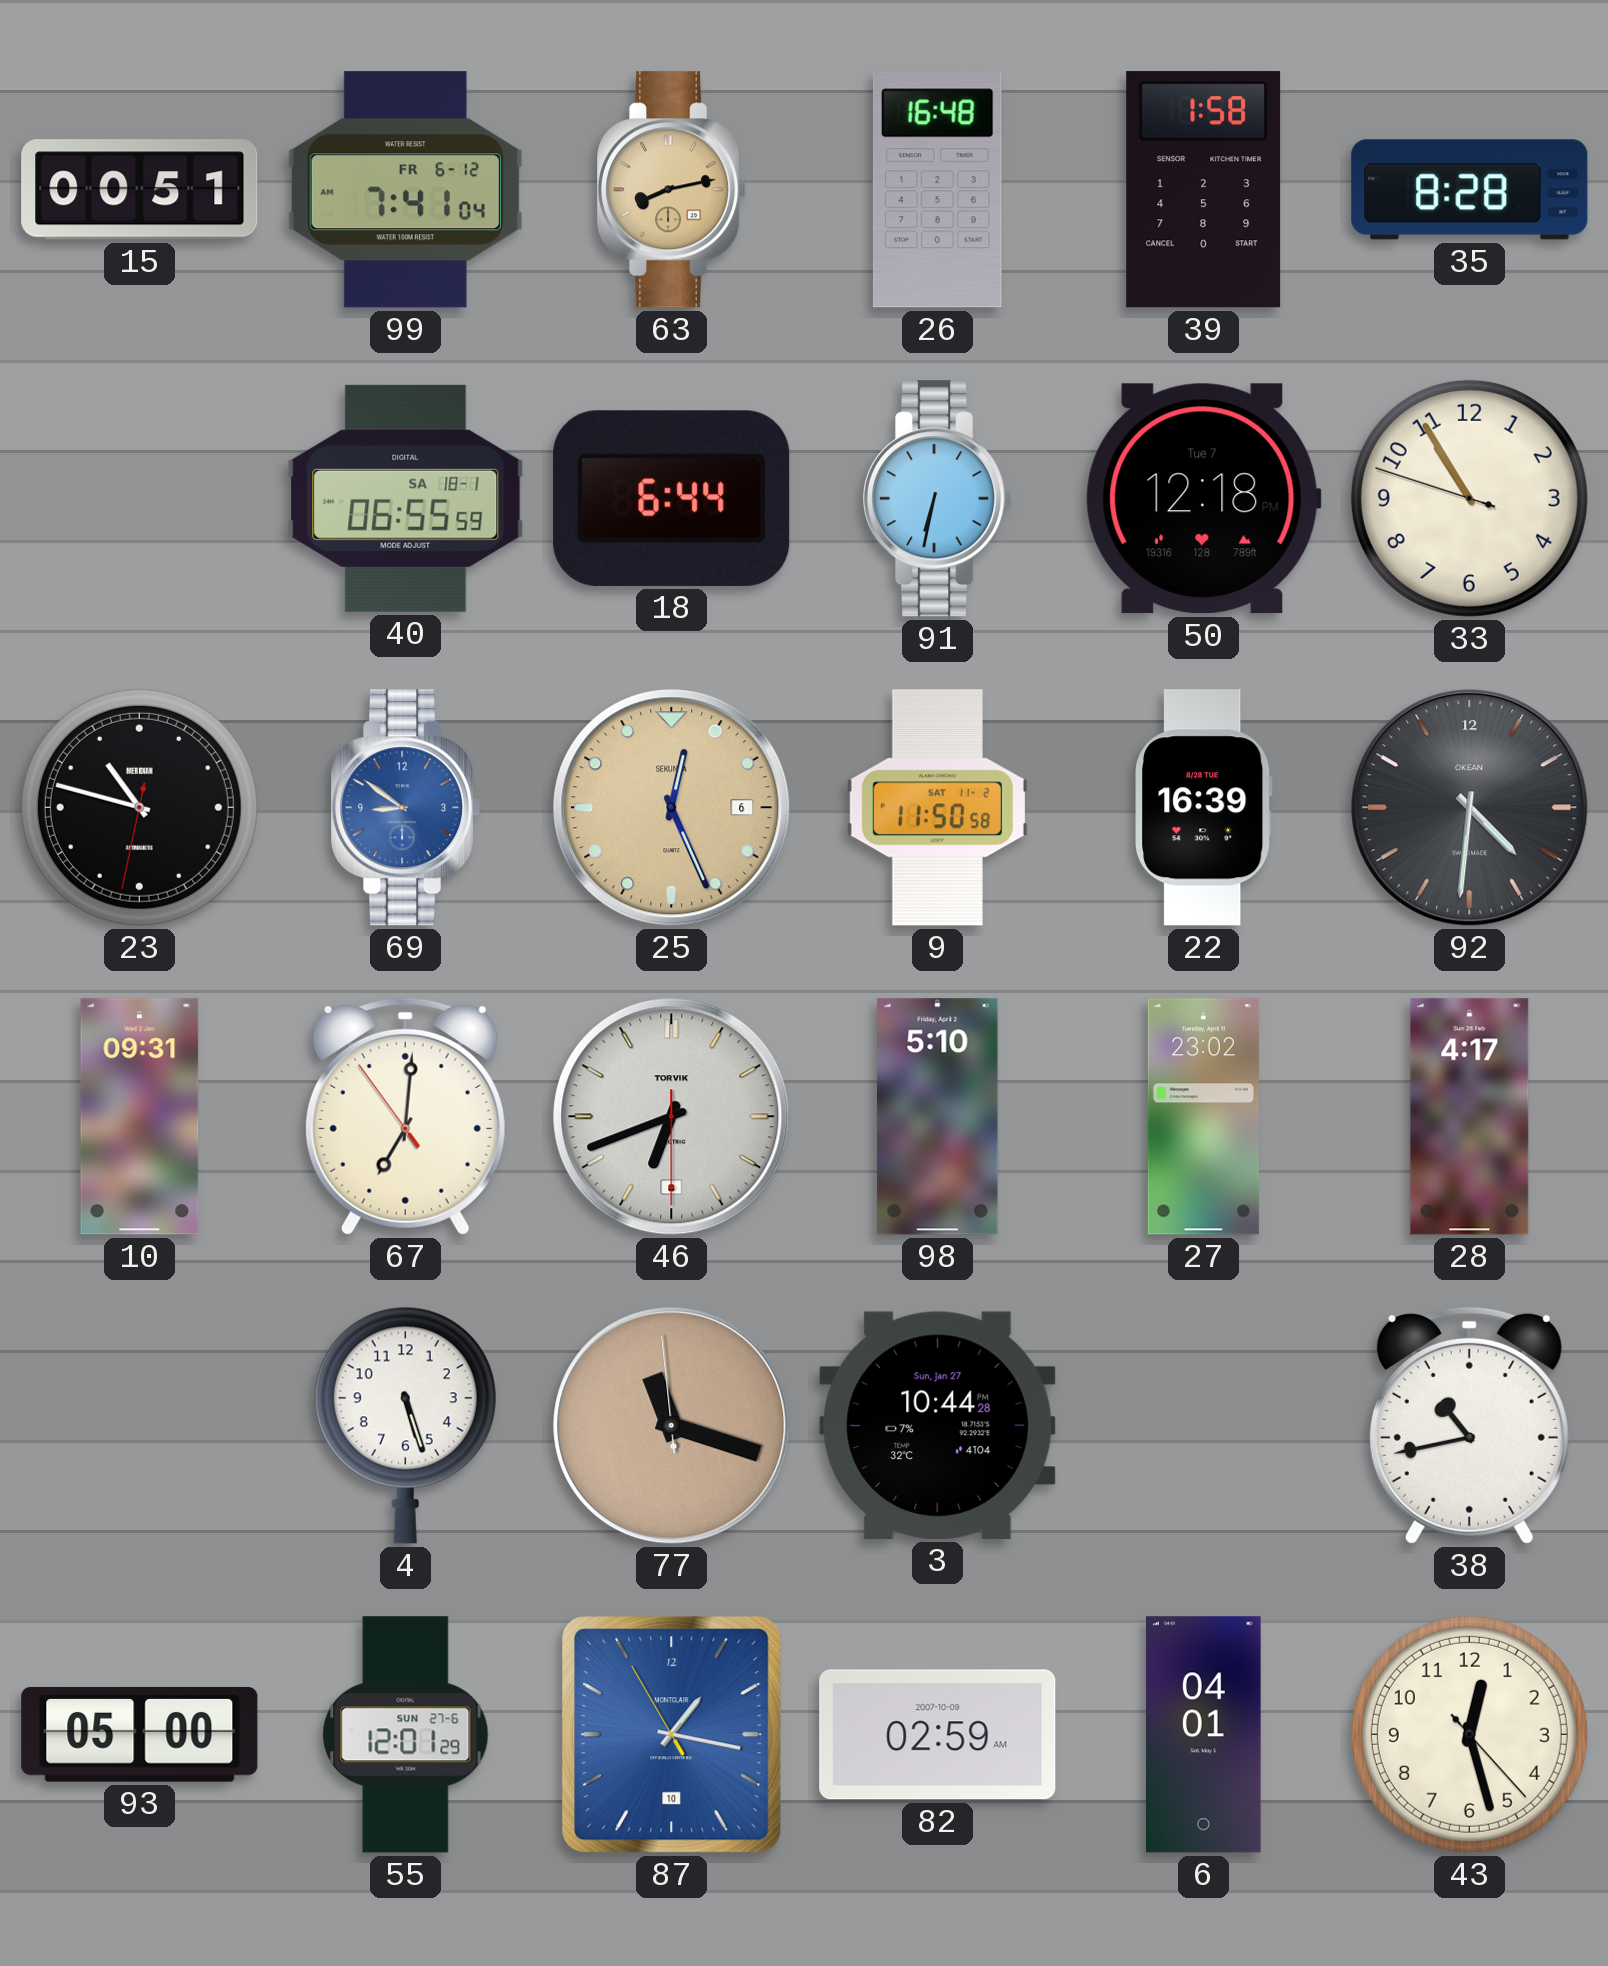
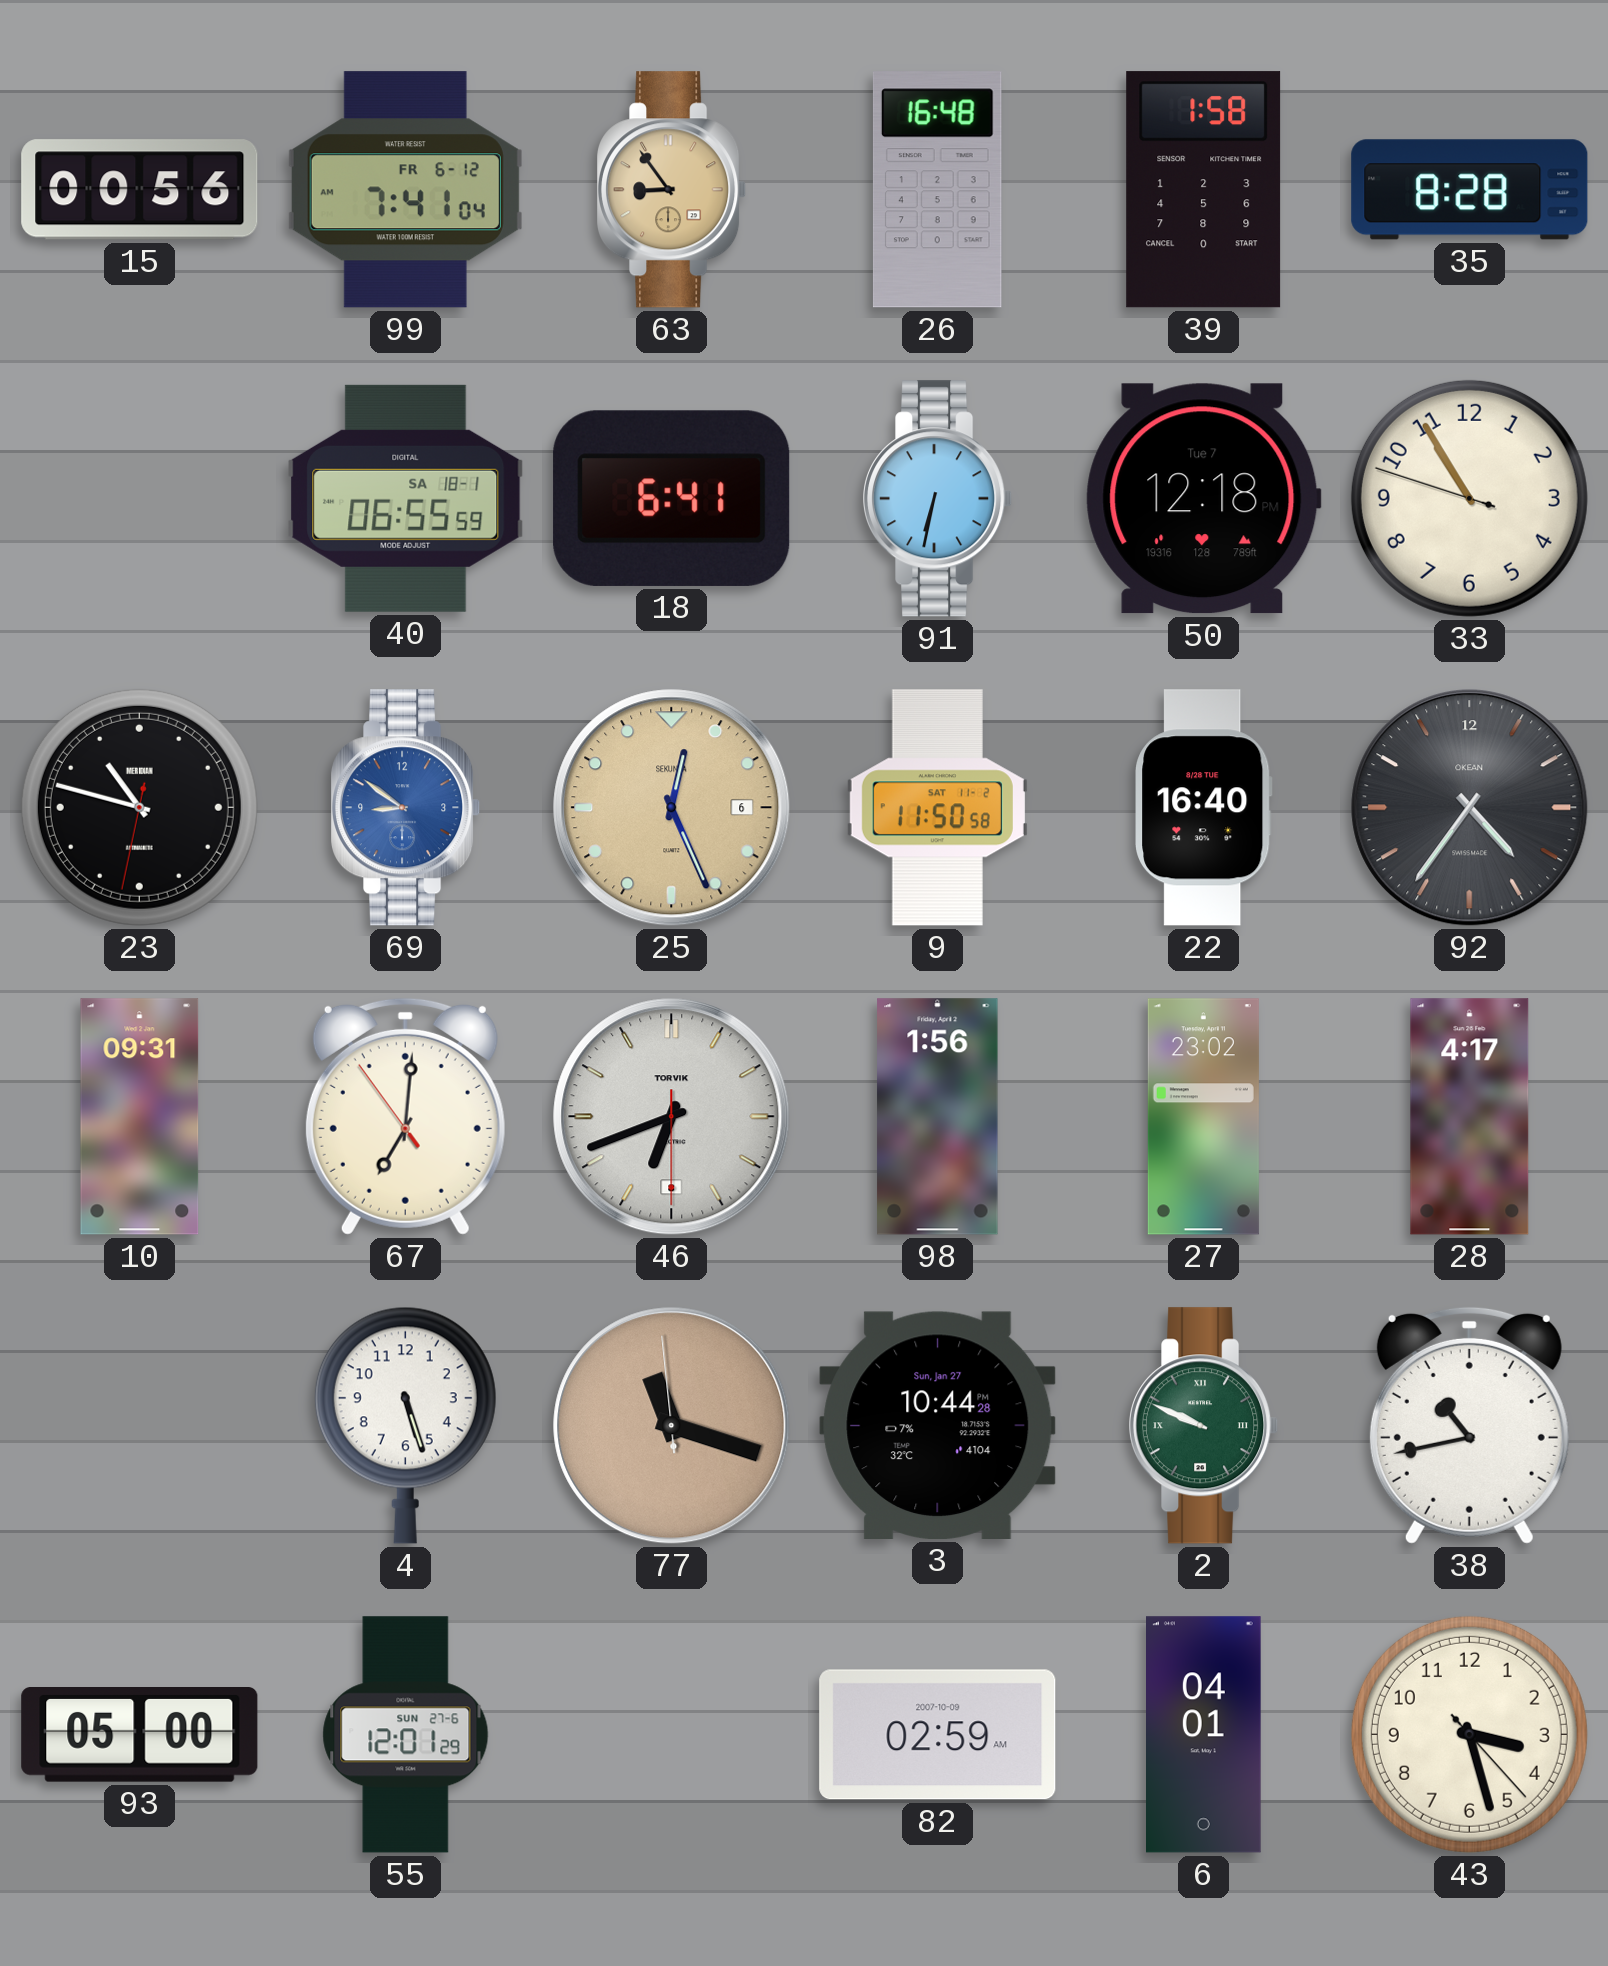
15: 00:51 -> 00:56 (140, 190)
63: 8:13 -> 8:54 (673, 190)
18: 6:44 -> 6:41 (672, 498)
22: 16:39 -> 16:40 (1204, 808)
92: 4:31 -> 4:36 (1470, 808)
98: 5:10 -> 1:56 (938, 1117)
2: none -> 9:49 (1205, 1426)
87: 1:16 -> none (672, 1735)
43: 12:27 -> 3:27 (1469, 1734)
